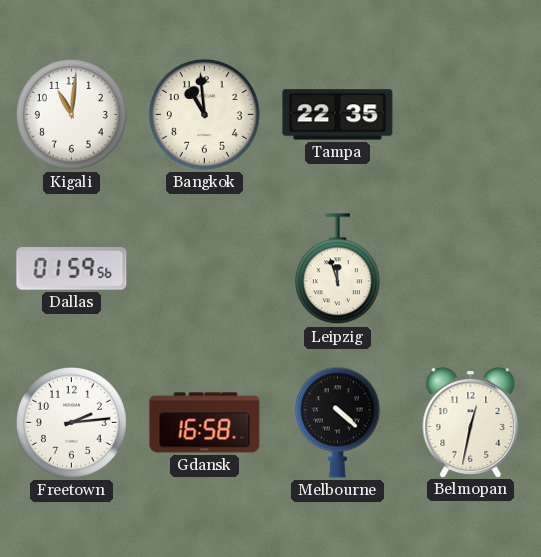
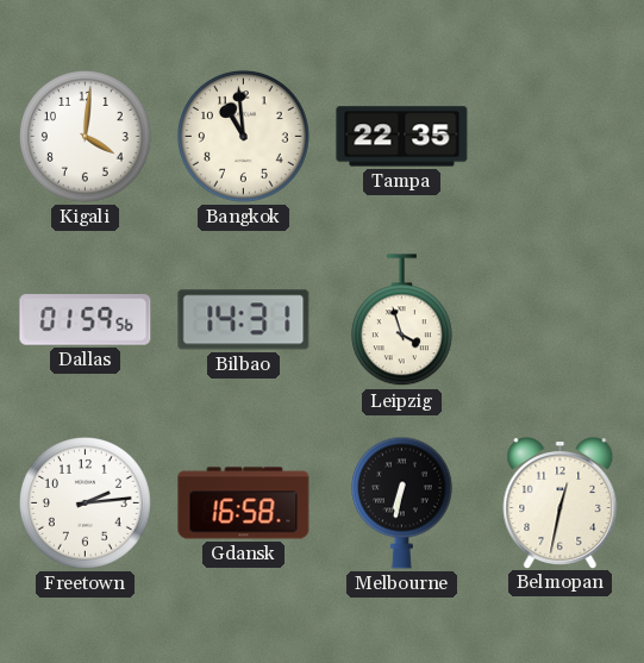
Kigali: 11:01 -> 4:01 (85, 136)
Bilbao: none -> 14:31 (244, 320)
Leipzig: 11:57 -> 3:57 (401, 320)
Melbourne: 4:22 -> 6:32 (401, 502)
